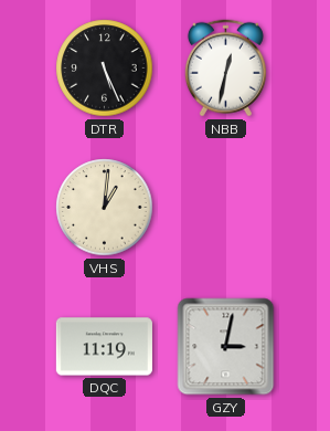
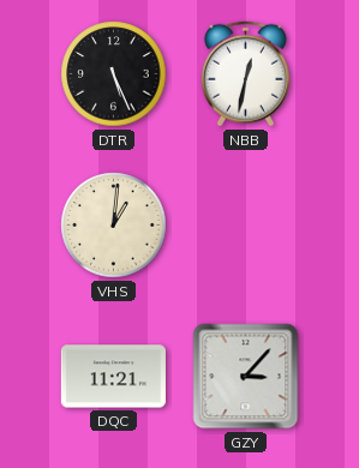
DQC: 11:19 -> 11:21 (113, 377)
GZY: 3:02 -> 3:07 (246, 377)
